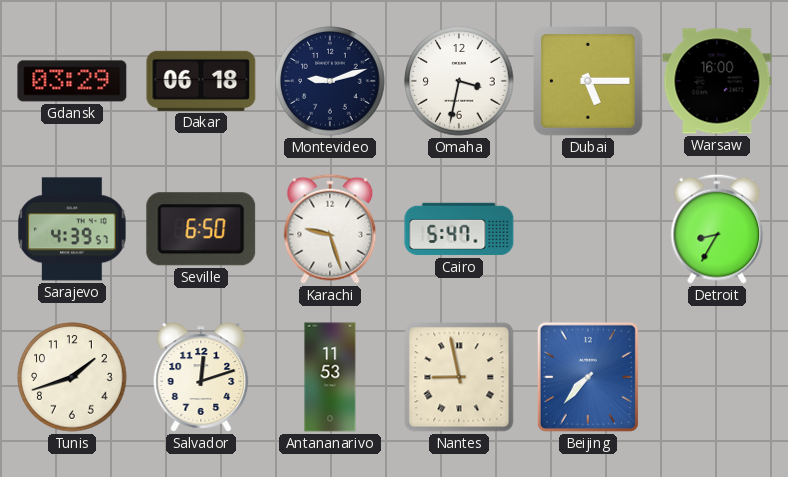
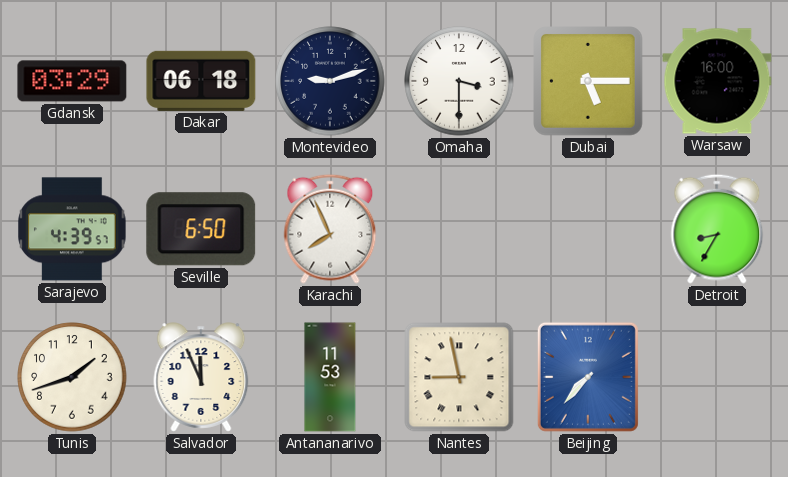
Omaha: 3:32 -> 3:30 (459, 81)
Karachi: 9:27 -> 7:56 (330, 229)
Cairo: 5:47 -> none (459, 229)
Salvador: 12:12 -> 11:56 (201, 377)
